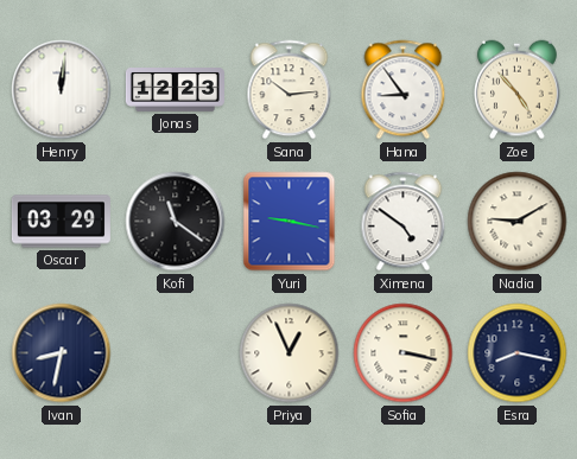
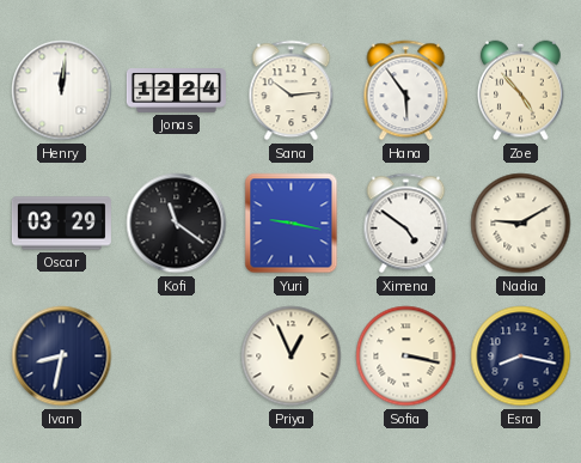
Jonas: 12:23 -> 12:24 (176, 91)
Hana: 8:54 -> 5:54 (406, 91)
